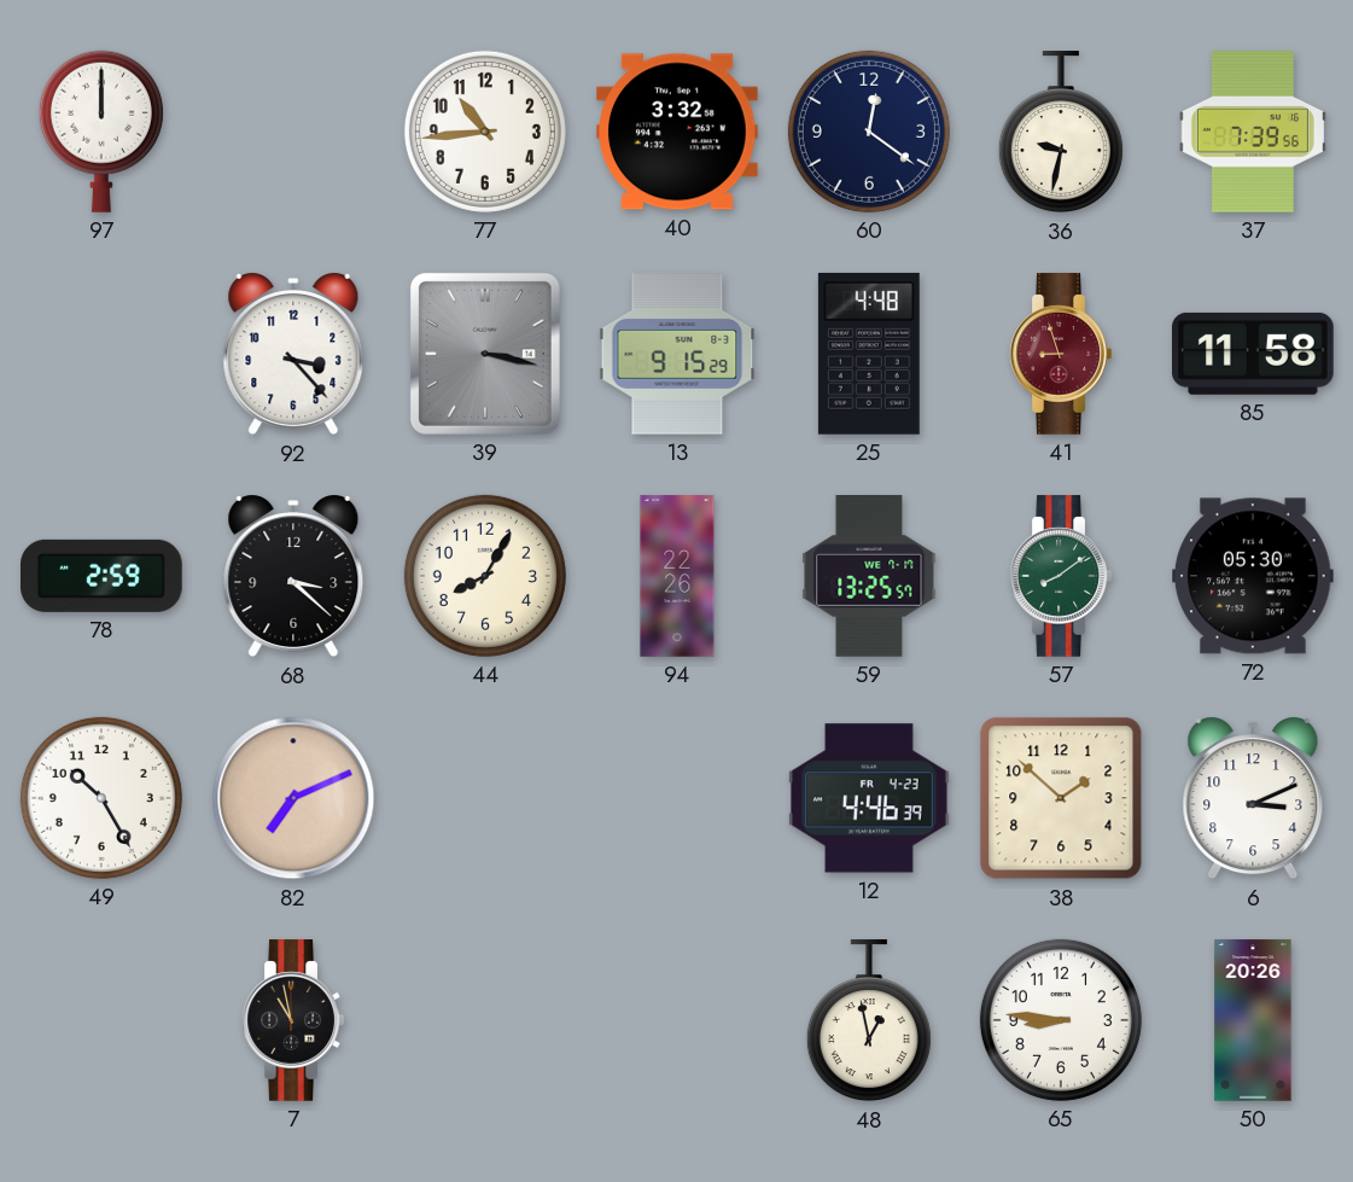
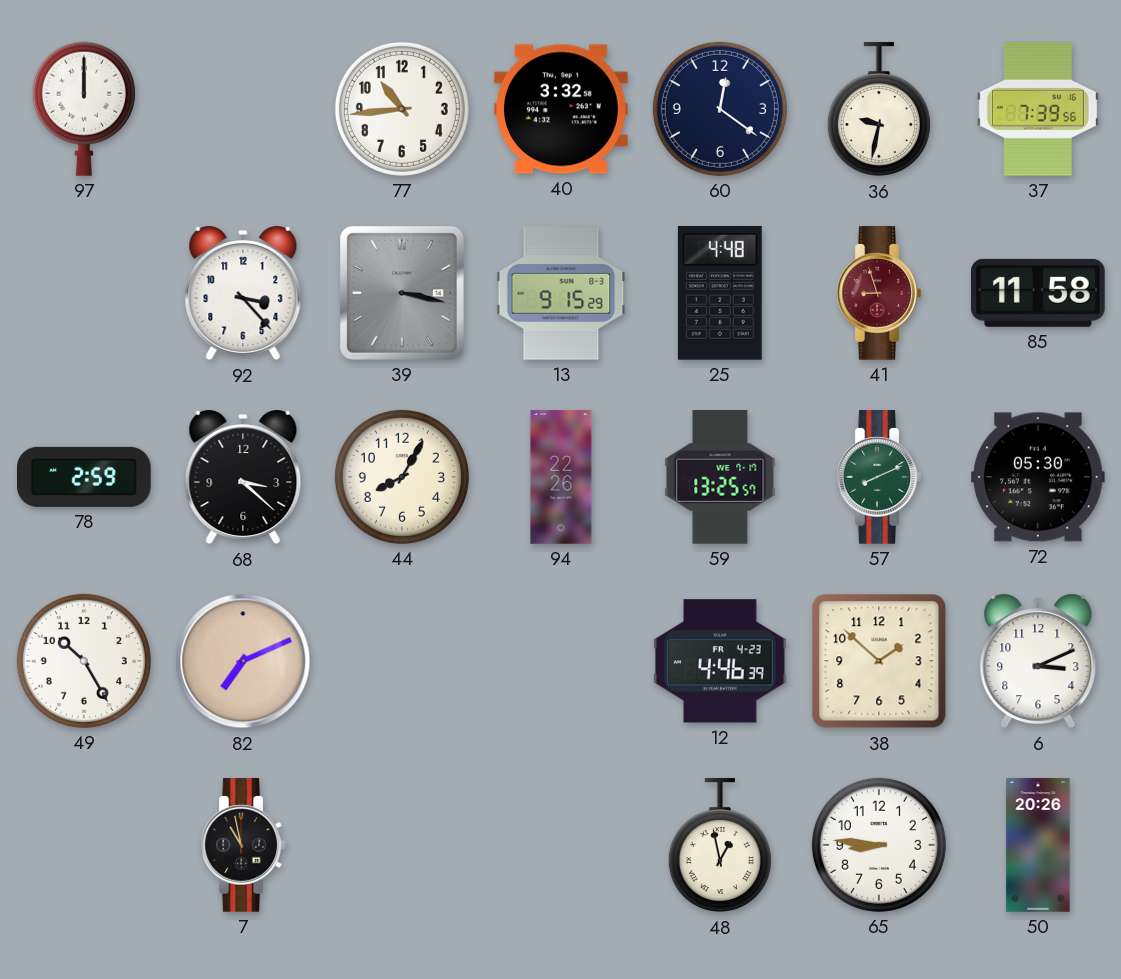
57: 8:09 -> 8:11 (879, 477)
